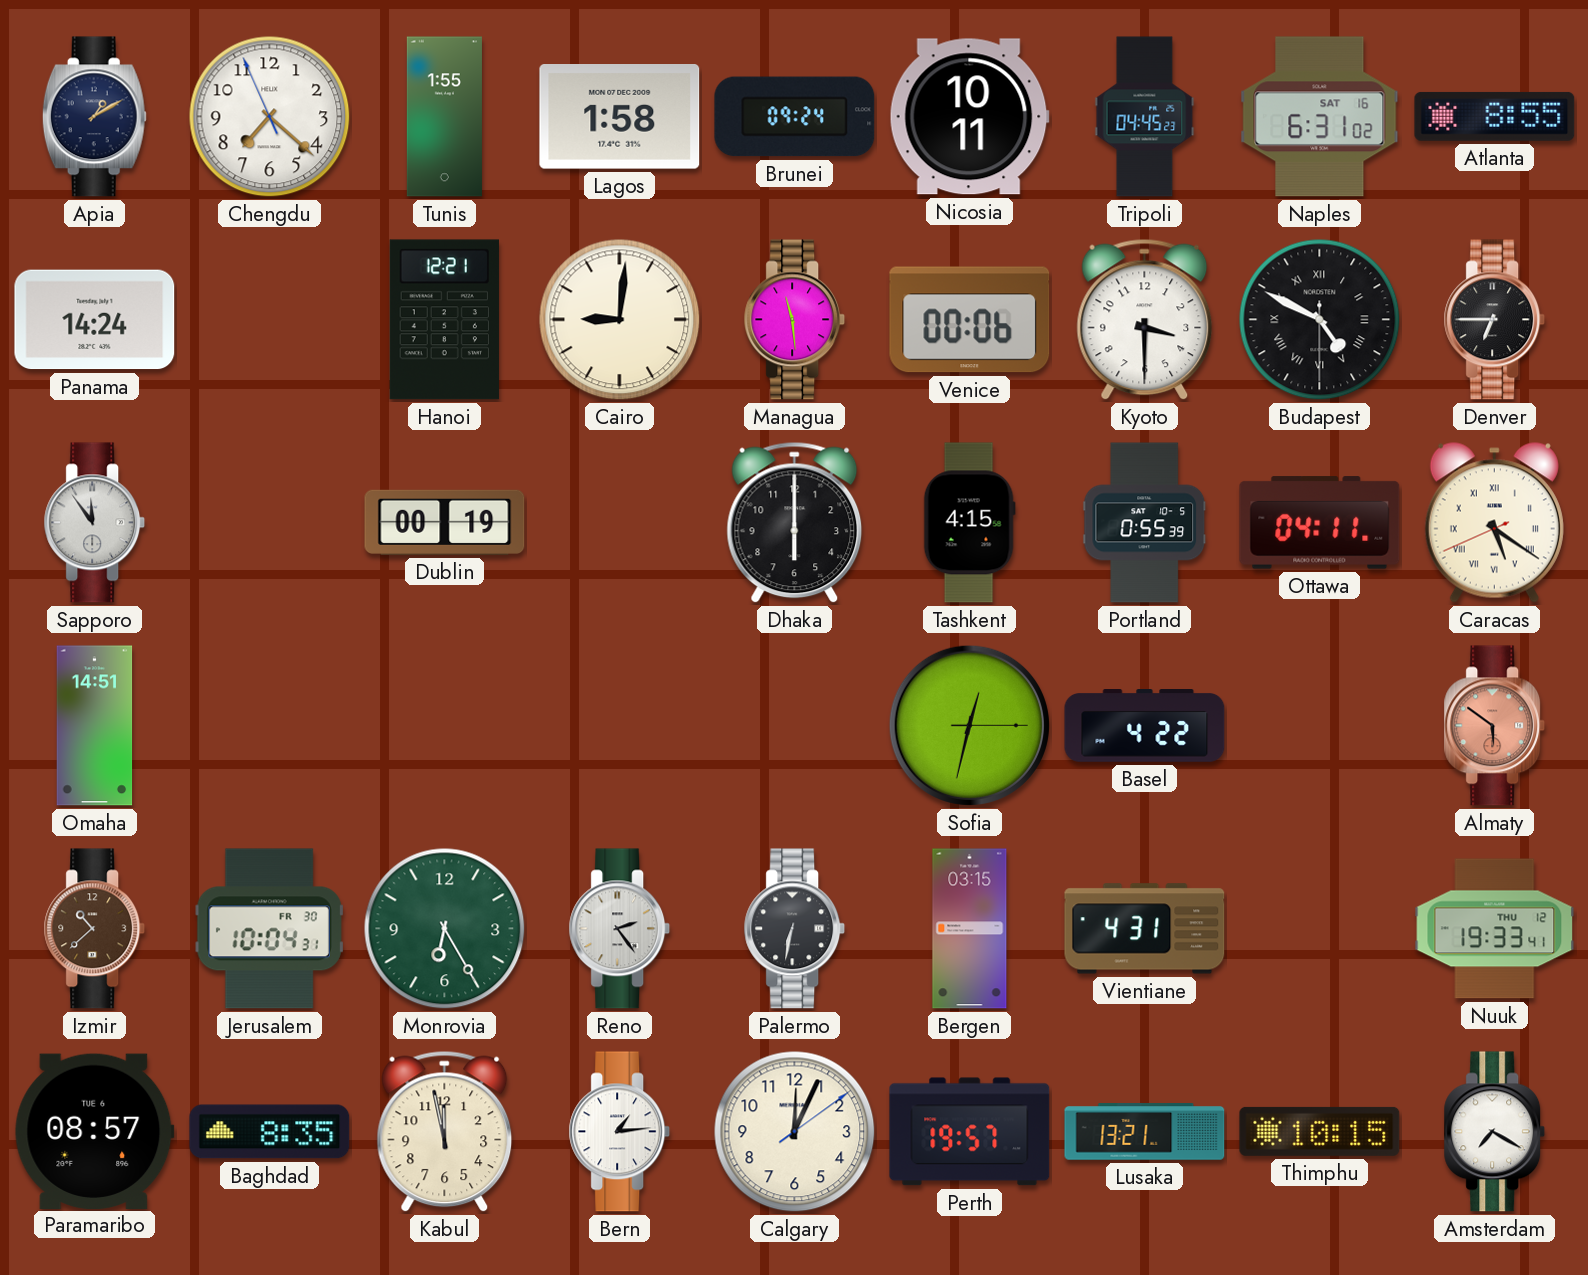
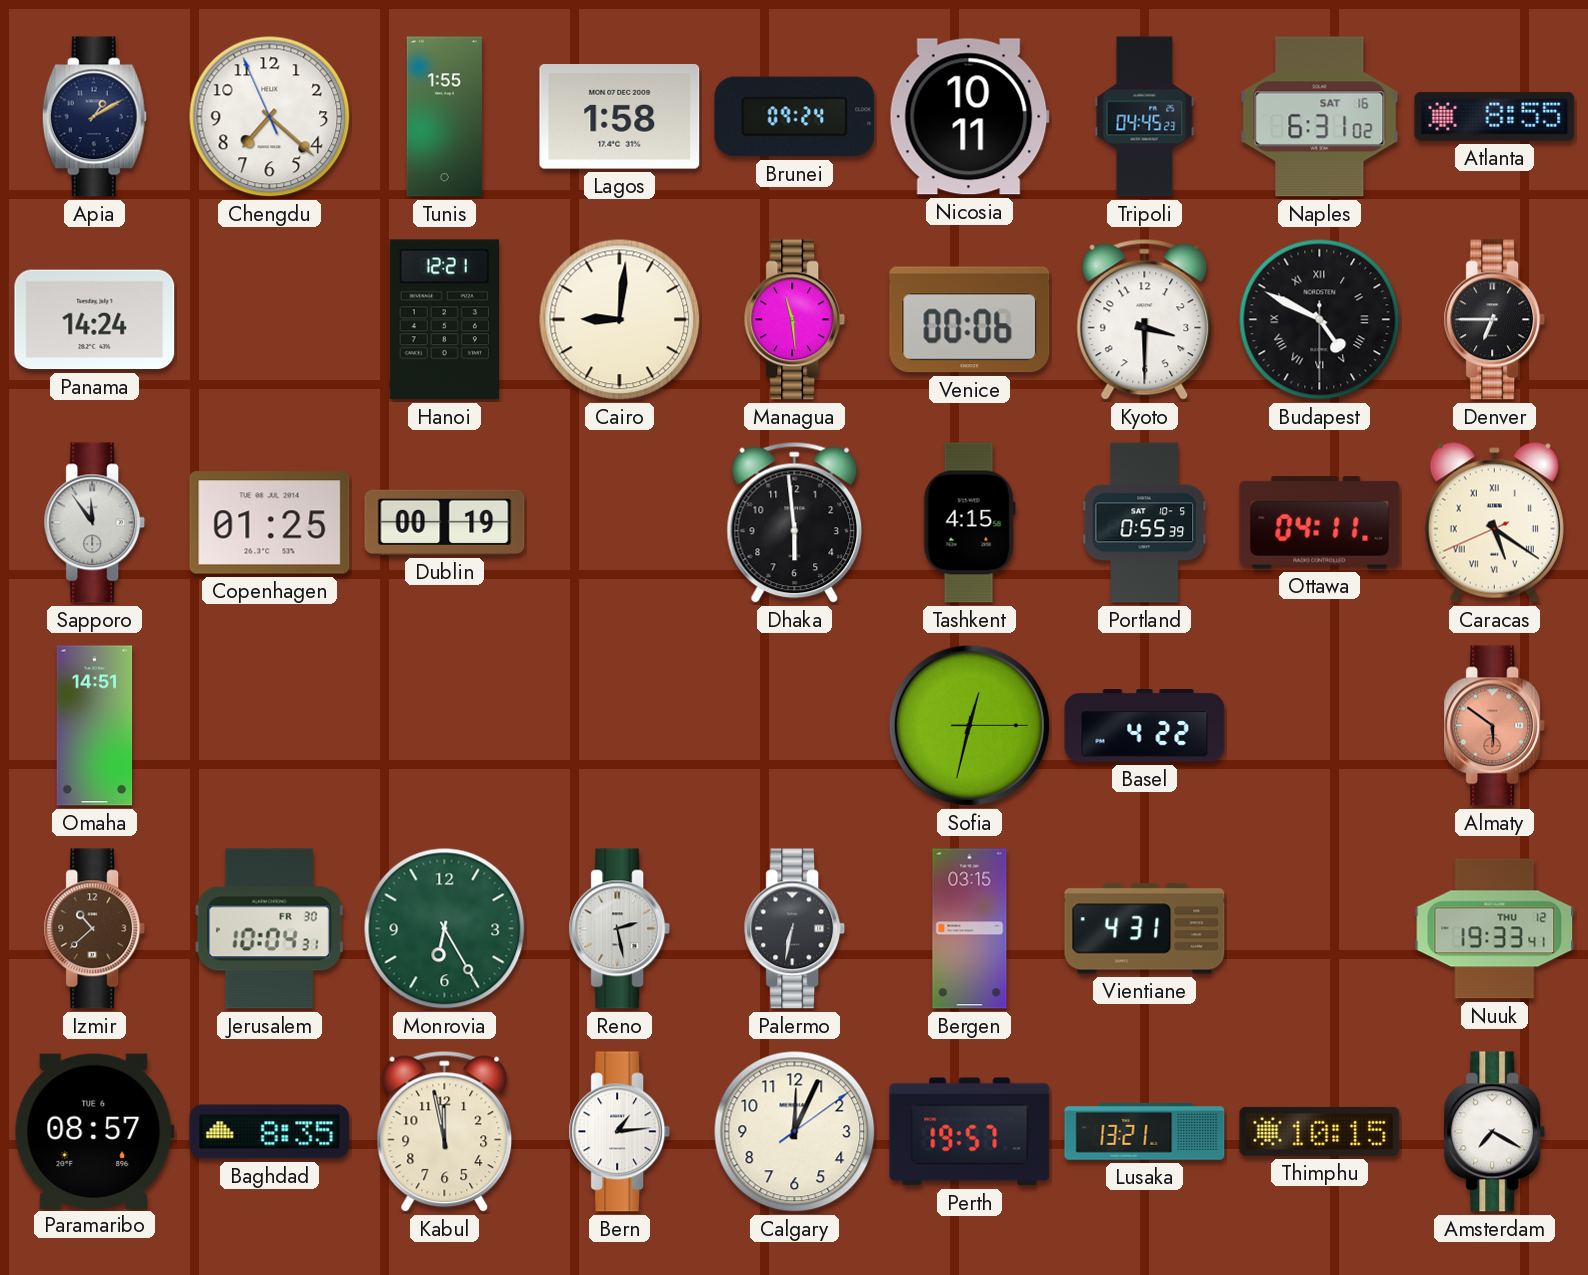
Copenhagen: none -> 01:25 (270, 523)
Dhaka: 6:00 -> 5:59 (795, 523)
Reno: 2:24 -> 2:28 (620, 929)
